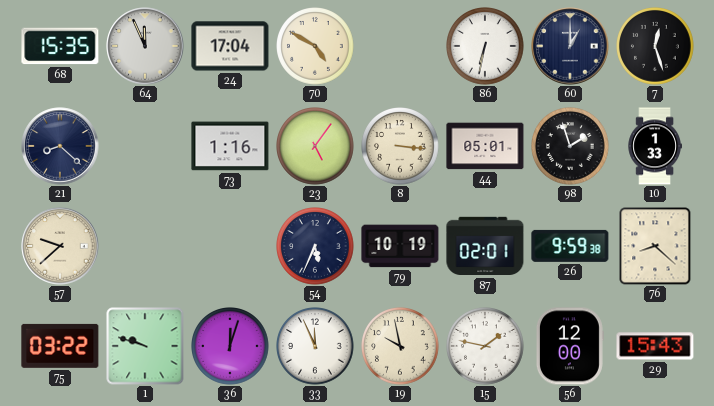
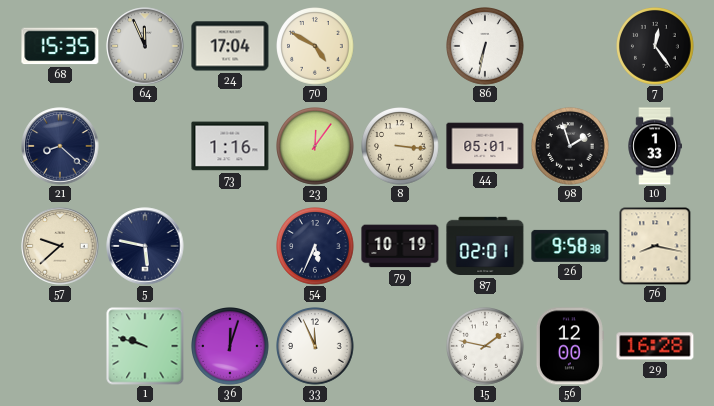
60: 1:00 -> none (570, 46)
7: 12:27 -> 12:24 (656, 47)
23: 5:06 -> 12:06 (316, 147)
5: none -> 5:47 (145, 246)
26: 9:59 -> 9:58 (570, 246)
76: 8:22 -> 8:17 (655, 246)
75: 03:22 -> none (60, 346)
19: 9:58 -> none (401, 347)
29: 15:43 -> 16:28 (655, 346)
